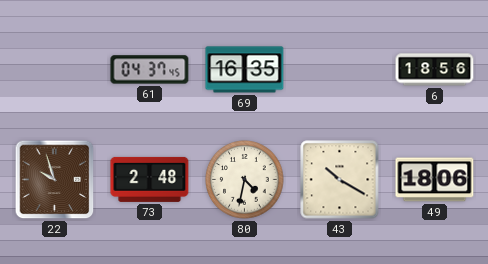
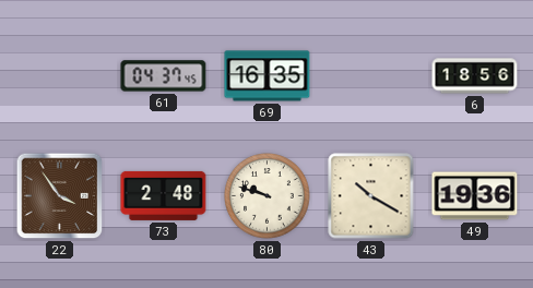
22: 9:57 -> 3:54 (60, 196)
80: 4:32 -> 9:48 (268, 196)
49: 18:06 -> 19:36 (475, 196)
